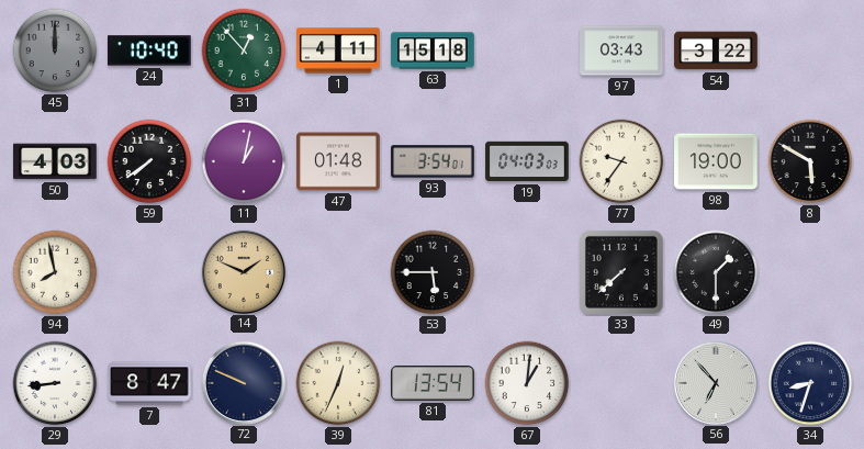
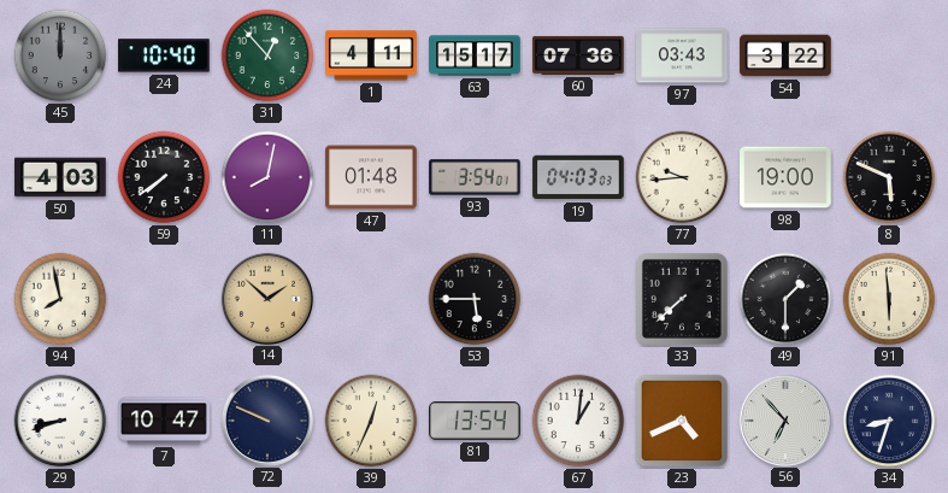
63: 15:18 -> 15:17 (475, 55)
60: none -> 07:36 (578, 55)
11: 1:02 -> 8:02 (267, 177)
77: 9:36 -> 9:44 (682, 177)
8: 5:50 -> 5:49 (889, 177)
14: 1:49 -> 1:52 (266, 298)
91: none -> 5:59 (889, 299)
29: 8:44 -> 8:42 (60, 421)
7: 8:47 -> 10:47 (164, 421)
23: none -> 4:41 (682, 421)
